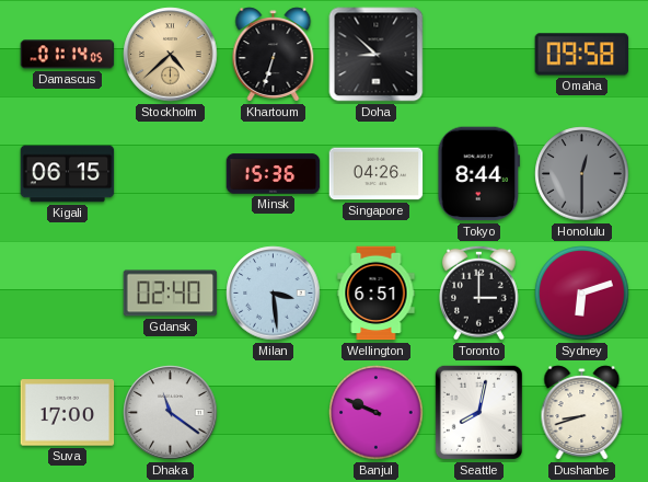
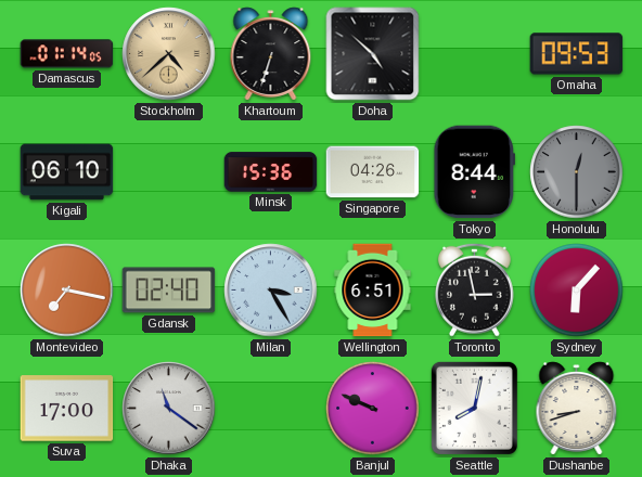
Doha: 8:52 -> 4:52 (373, 54)
Omaha: 09:58 -> 09:53 (577, 54)
Kigali: 06:15 -> 06:10 (67, 172)
Montevideo: none -> 7:17 (67, 291)
Milan: 3:29 -> 3:25 (271, 291)
Toronto: 3:00 -> 2:58 (475, 289)
Sydney: 6:12 -> 6:07 (577, 291)
